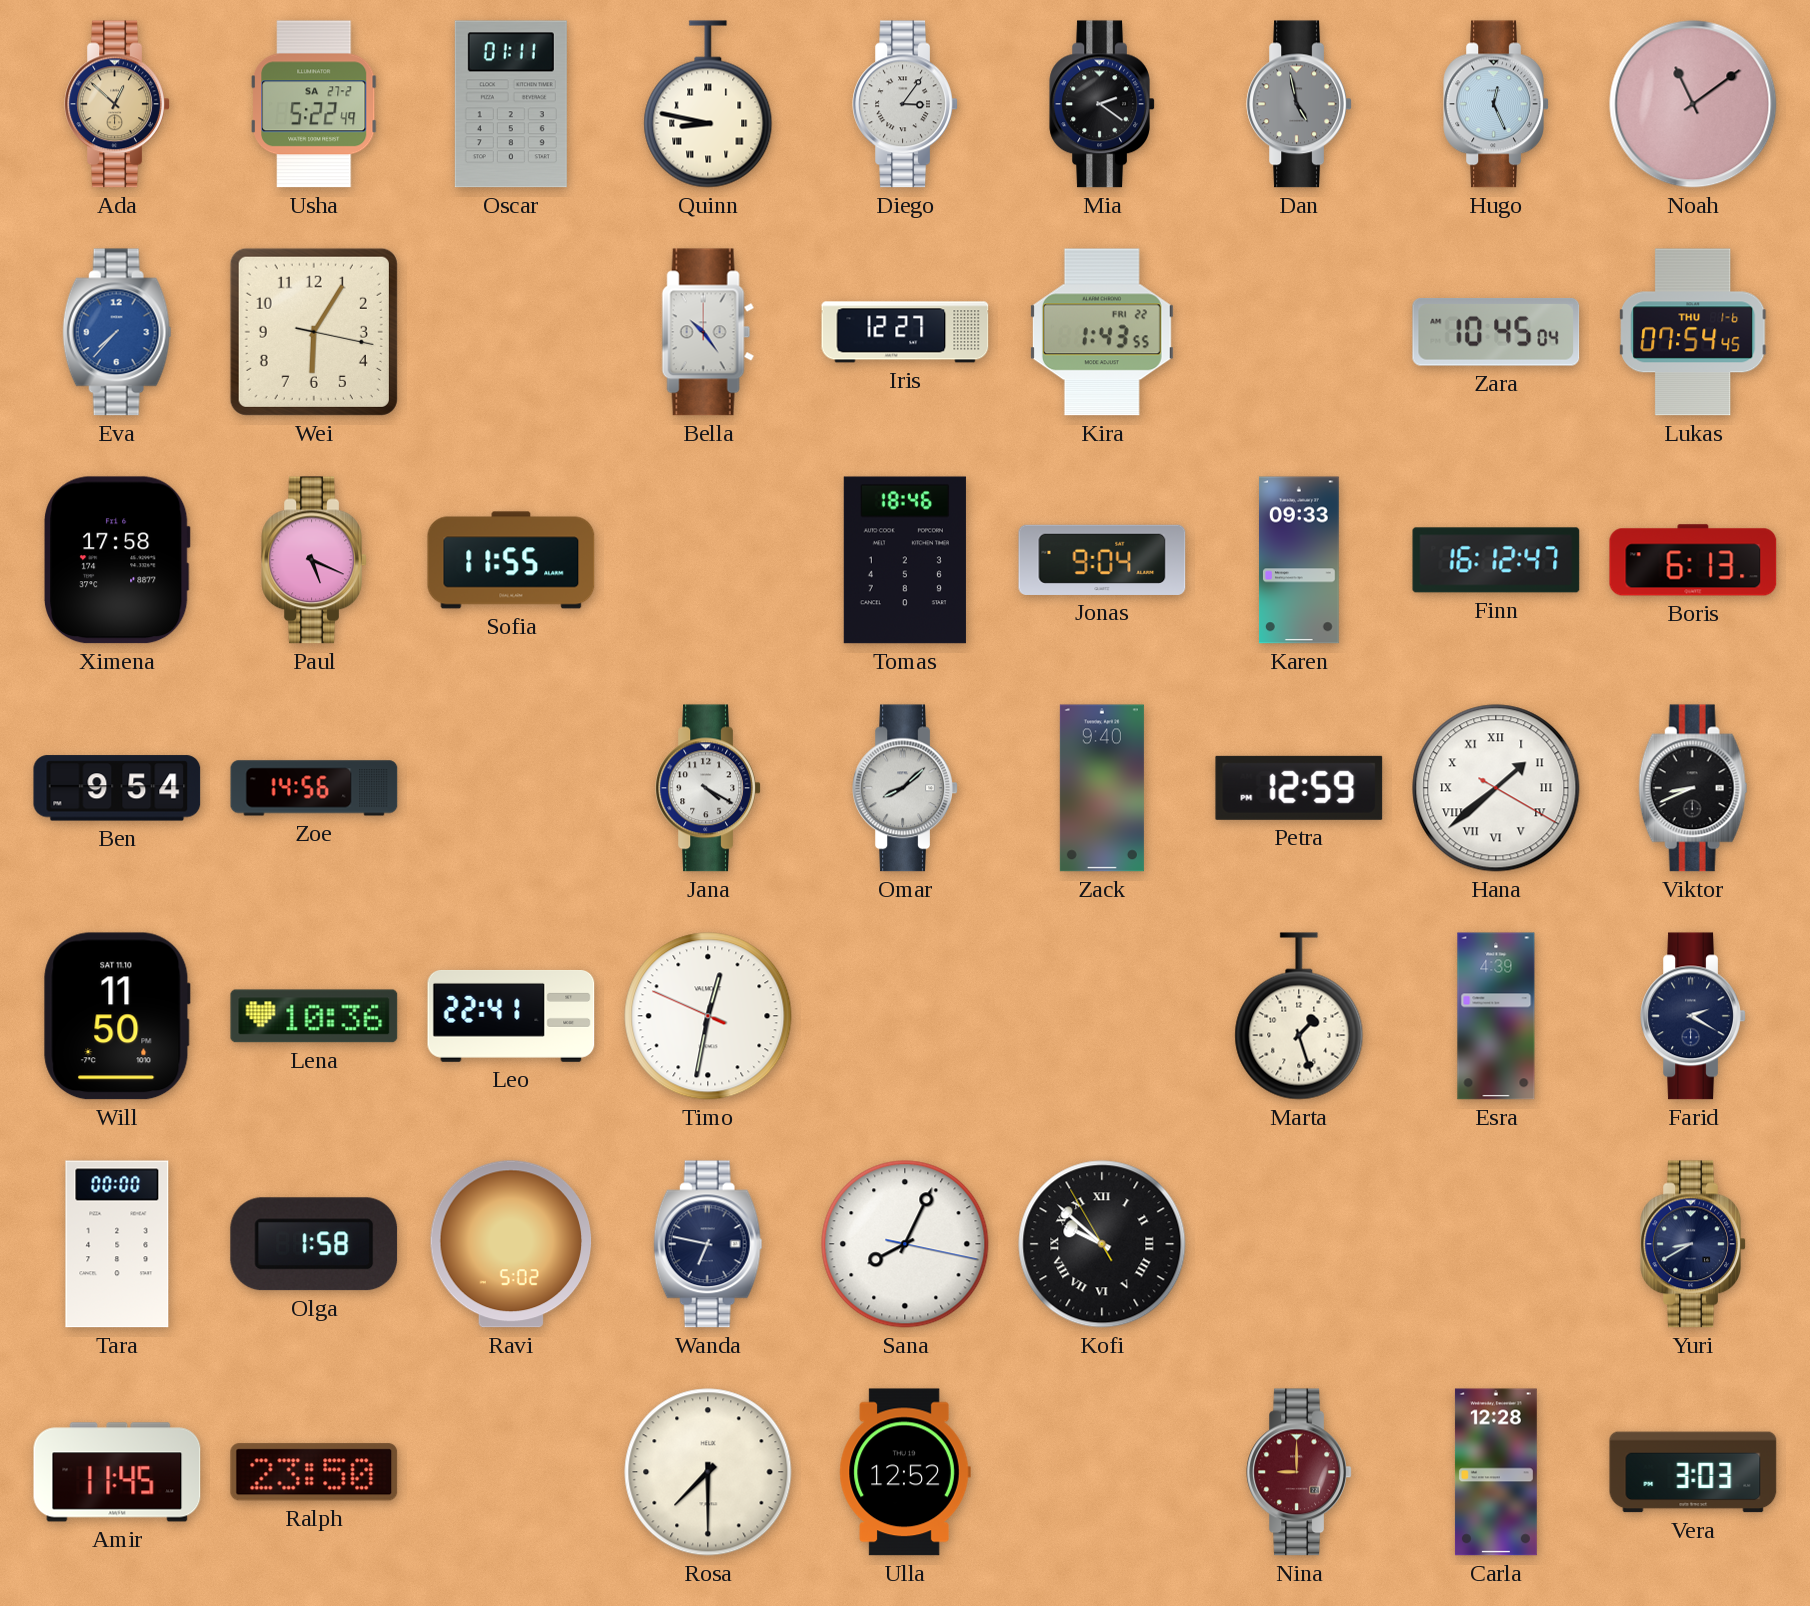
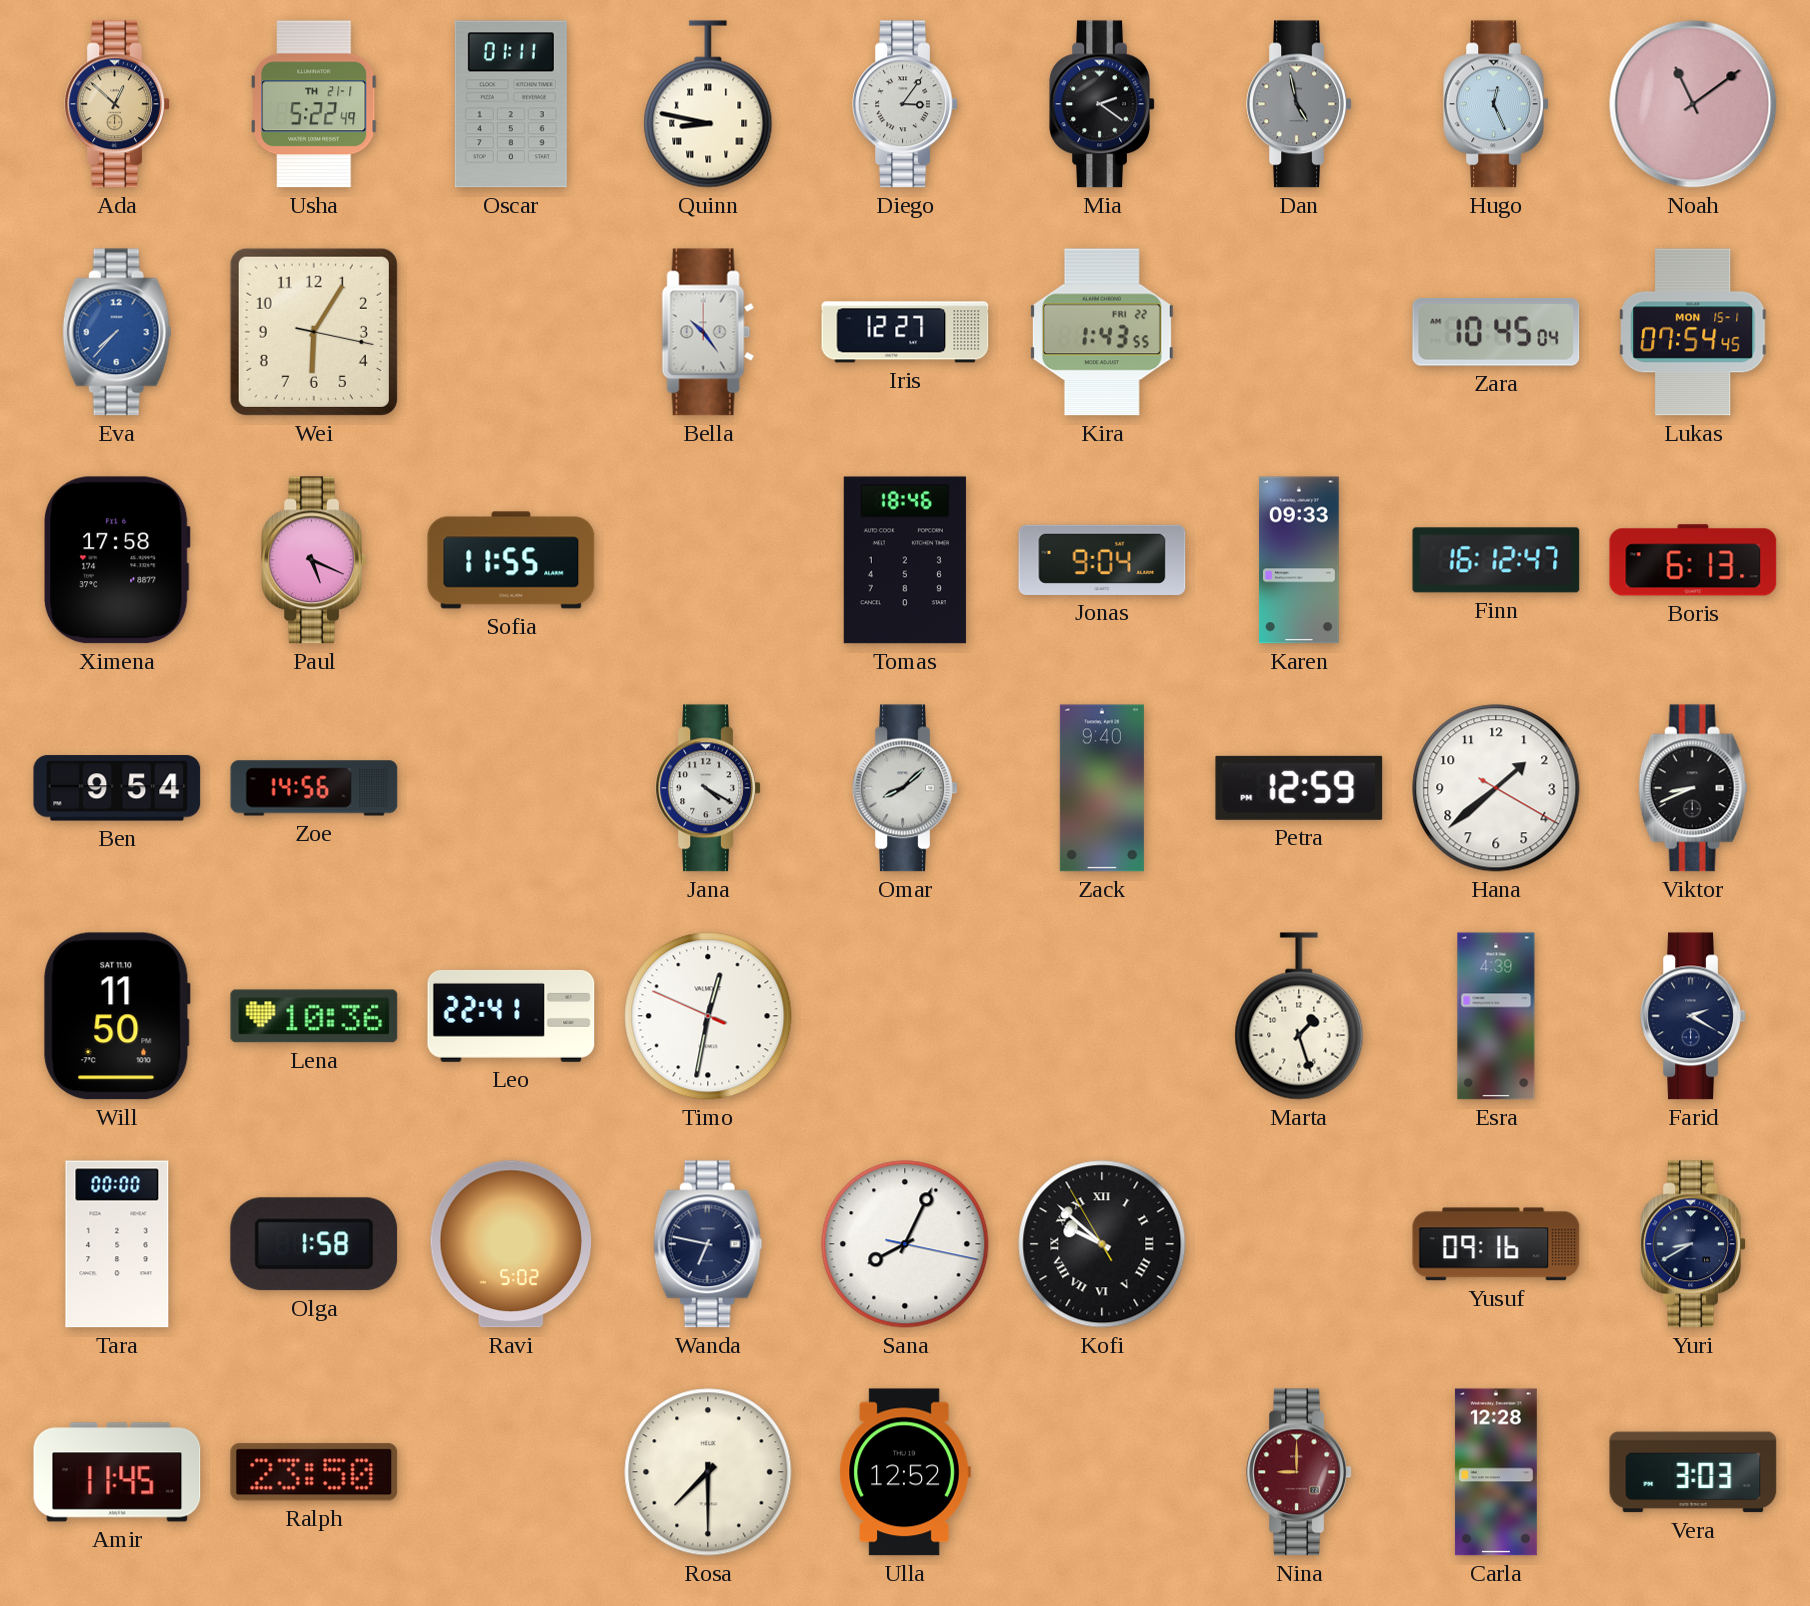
Usha date: SA 27-2 -> TH 21-1 (315, 104)
Lukas date: THU 1-6 -> MON 15-1 (1693, 332)
Hana numerals: Roman -> Arabic (1496, 788)
Yusuf: none -> 09:16 (1496, 1244)
